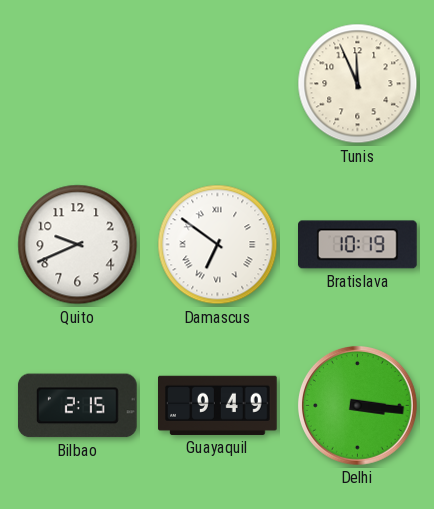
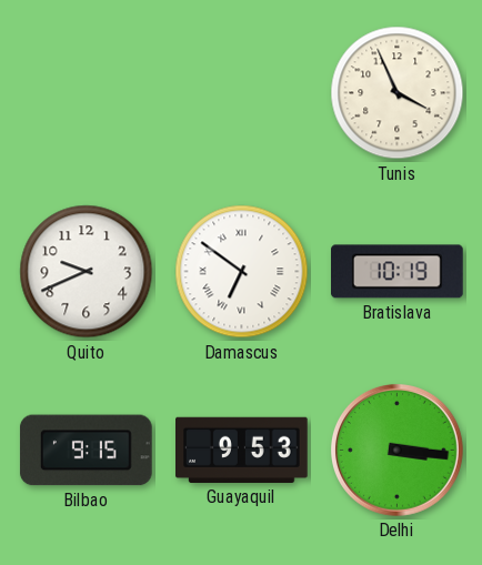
Tunis: 11:56 -> 3:56 (398, 93)
Bilbao: 2:15 -> 9:15 (86, 451)
Guayaquil: 9:49 -> 9:53 (242, 450)
